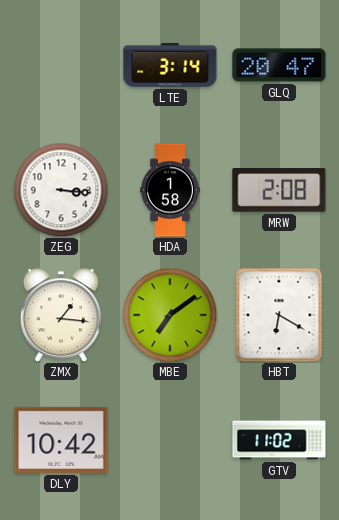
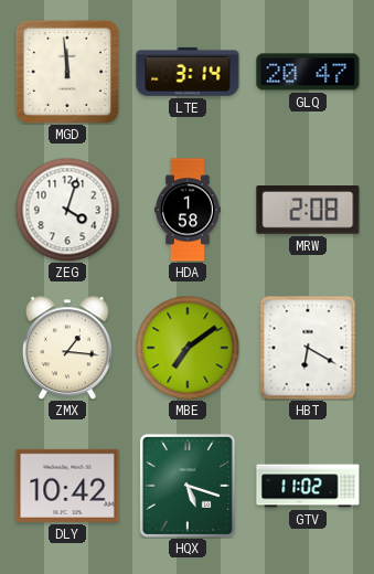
MGD: none -> 11:59 (67, 72)
ZEG: 3:16 -> 4:03 (67, 210)
HQX: none -> 5:18 (188, 486)
